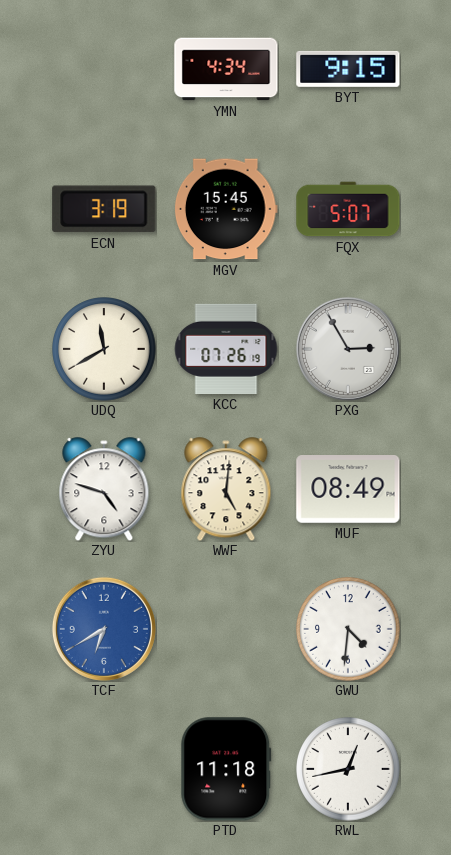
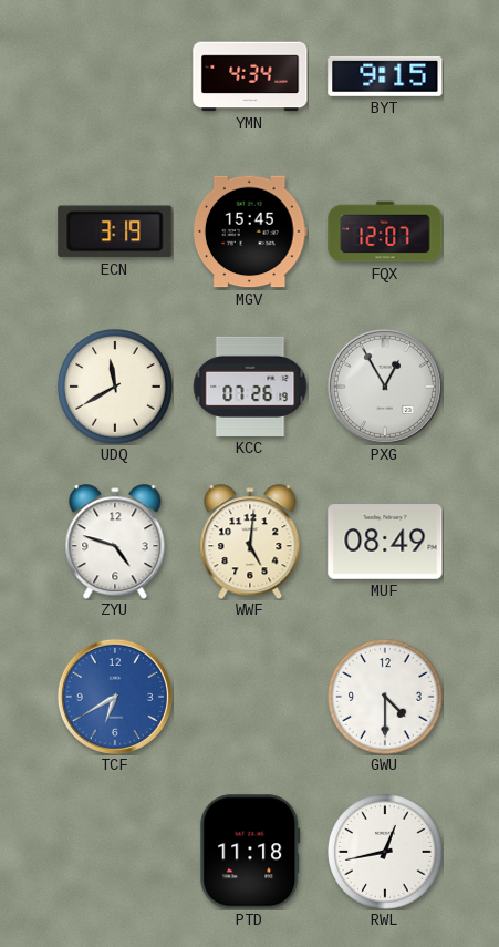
FQX: 5:07 -> 12:07 (385, 231)
PXG: 2:55 -> 12:55 (385, 387)
GWU: 4:31 -> 4:30 (385, 697)
